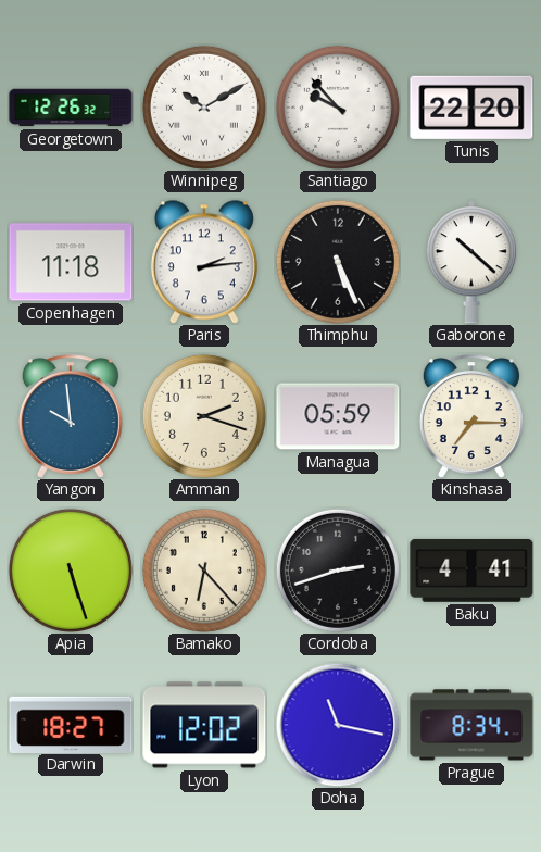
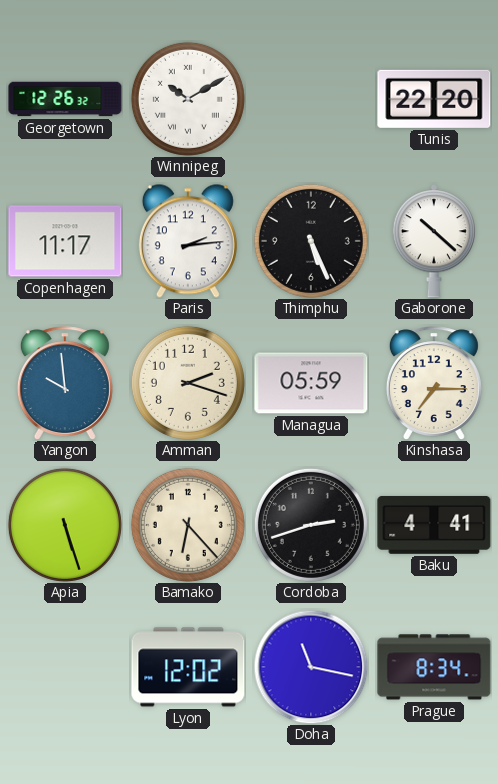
Santiago: 9:53 -> none (338, 108)
Copenhagen: 11:18 -> 11:17 (65, 241)
Darwin: 18:27 -> none (71, 724)
